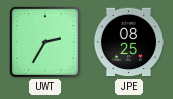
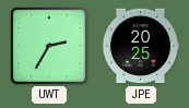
JPE: 08:25 -> 20:25 (141, 46)
